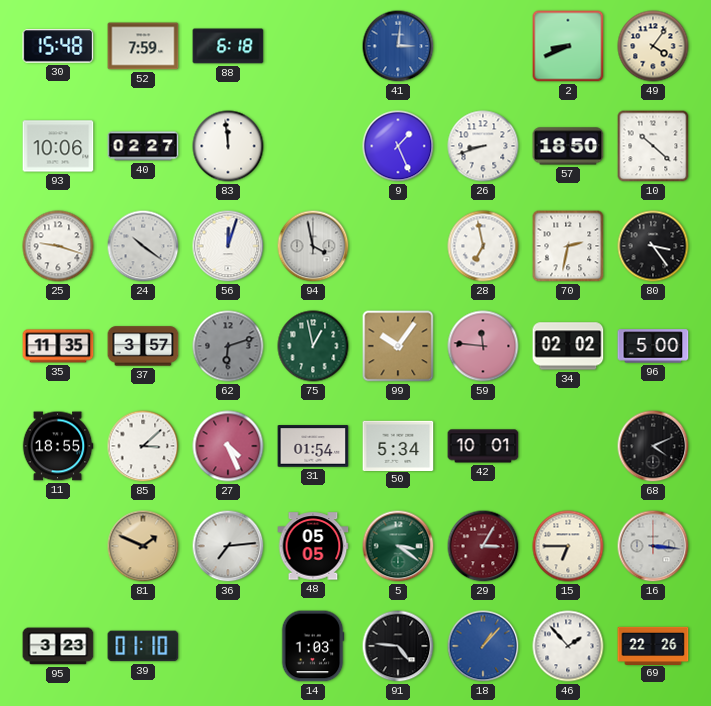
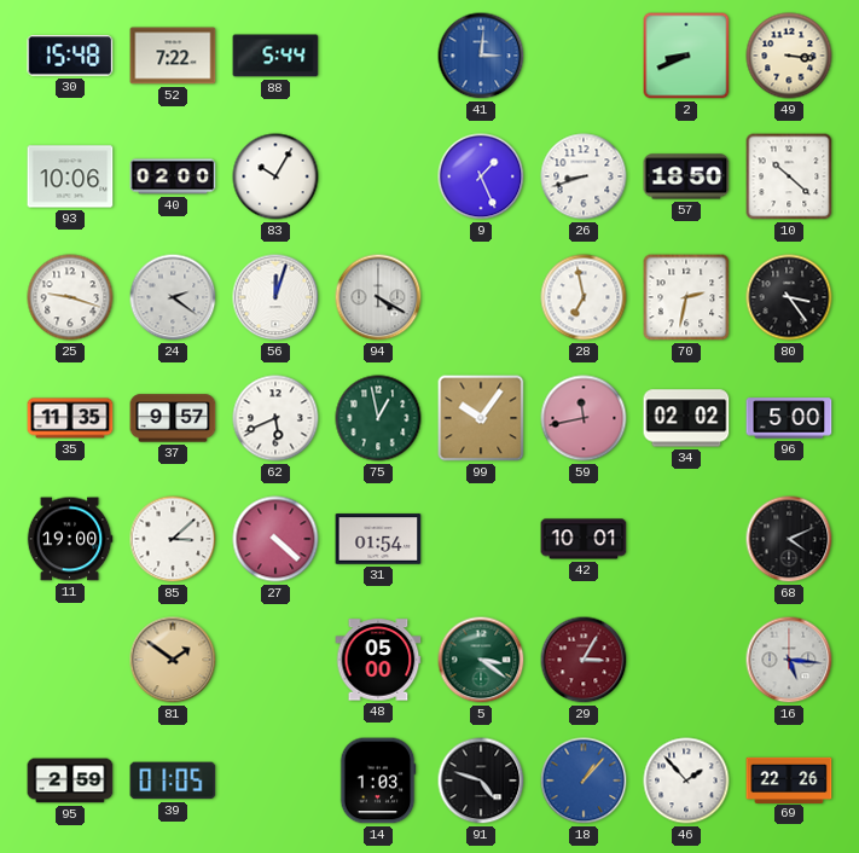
52: 7:59 -> 7:22 (173, 56)
88: 6:18 -> 5:44 (275, 56)
49: 4:06 -> 3:16 (789, 56)
40: 02:27 -> 02:00 (173, 176)
83: 11:59 -> 10:05 (275, 176)
24: 10:21 -> 2:21 (173, 297)
94: 3:58 -> 4:20 (378, 297)
37: 3:57 -> 9:57 (173, 418)
62: 6:12 -> 5:41 (275, 418)
62 dial: grey -> white (275, 418)
59: 11:46 -> 11:43 (584, 418)
11: 18:55 -> 19:00 (70, 539)
27: 4:26 -> 4:22 (275, 539)
50: 5:34 -> none (398, 445)
81: 1:49 -> 1:51 (173, 660)
36: 7:14 -> none (228, 546)
48: 05:05 -> 05:00 (378, 660)
15: 6:45 -> none (568, 546)
16: 3:16 -> 5:16 (789, 660)
95: 3:23 -> 2:59 (70, 781)
39: 01:10 -> 01:05 (173, 781)
91: 4:46 -> 4:48 (481, 781)
